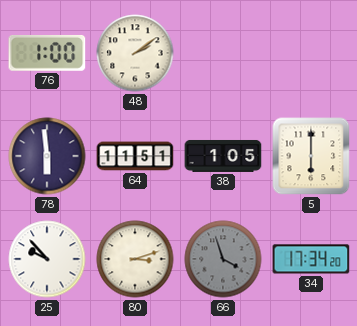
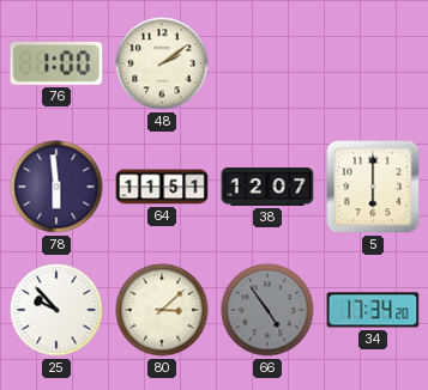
38: 1:05 -> 12:07 (267, 187)
80: 3:12 -> 3:08 (162, 310)
66: 3:57 -> 4:54 (267, 310)
